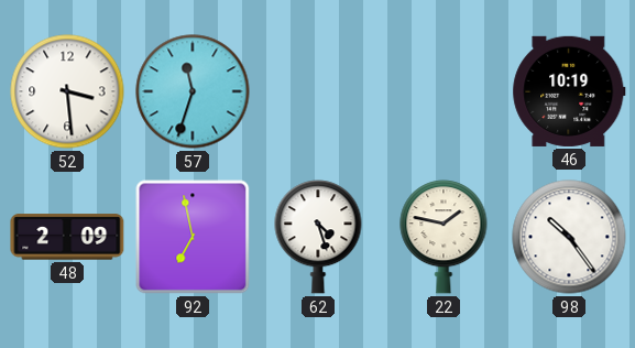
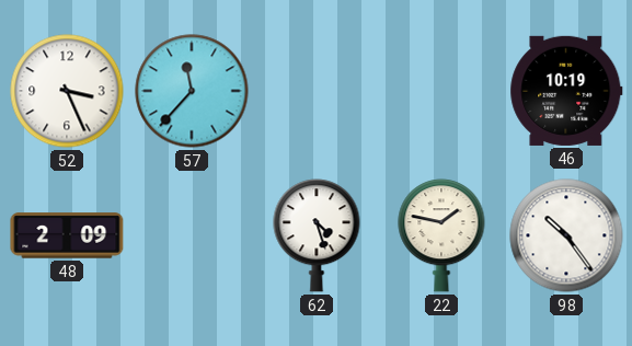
52: 3:29 -> 3:26 (67, 91)
57: 11:33 -> 11:37 (192, 91)
92: 6:58 -> none (193, 237)
